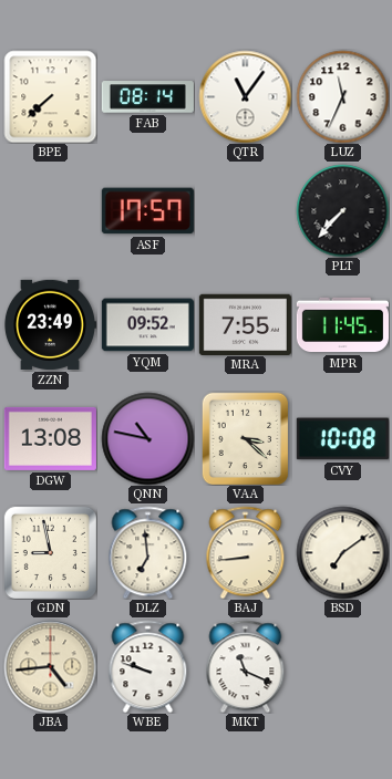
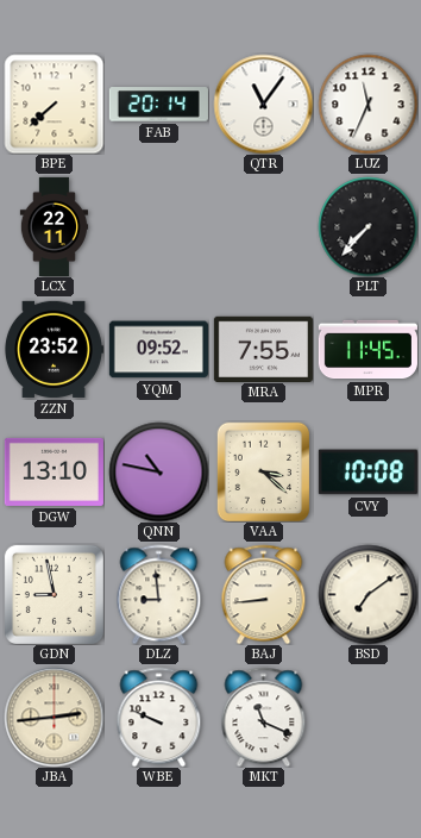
FAB: 08:14 -> 20:14 (158, 105)
LCX: none -> 22:11 (55, 226)
ASF: 17:57 -> none (147, 211)
ZZN: 23:49 -> 23:52 (54, 349)
DGW: 13:08 -> 13:10 (54, 471)
DLZ: 6:59 -> 8:59 (159, 594)
JBA: 4:44 -> 2:44 (54, 717)
WBE: 9:48 -> 9:49 (159, 717)
